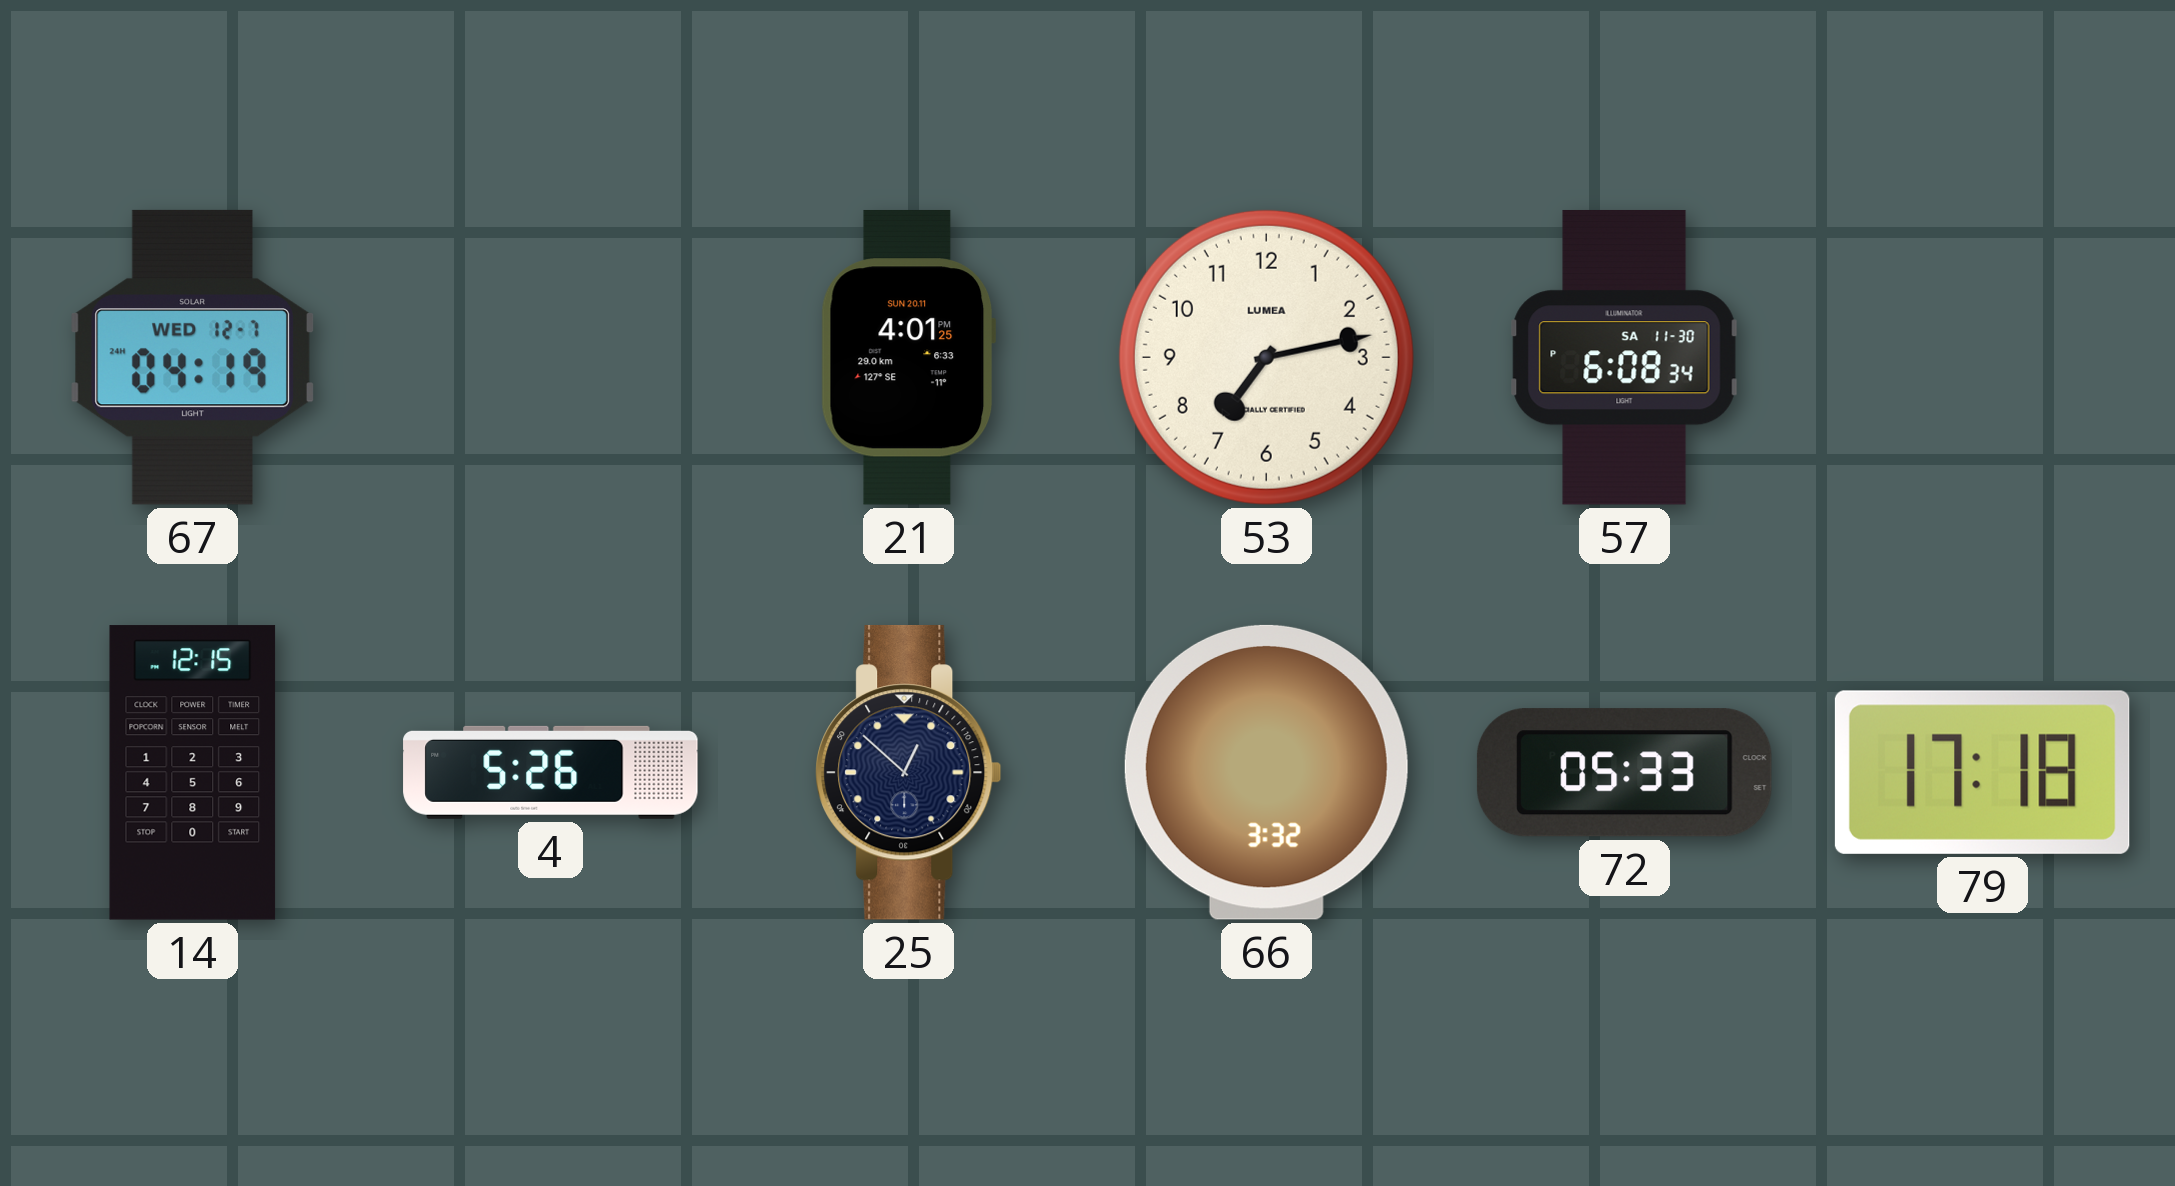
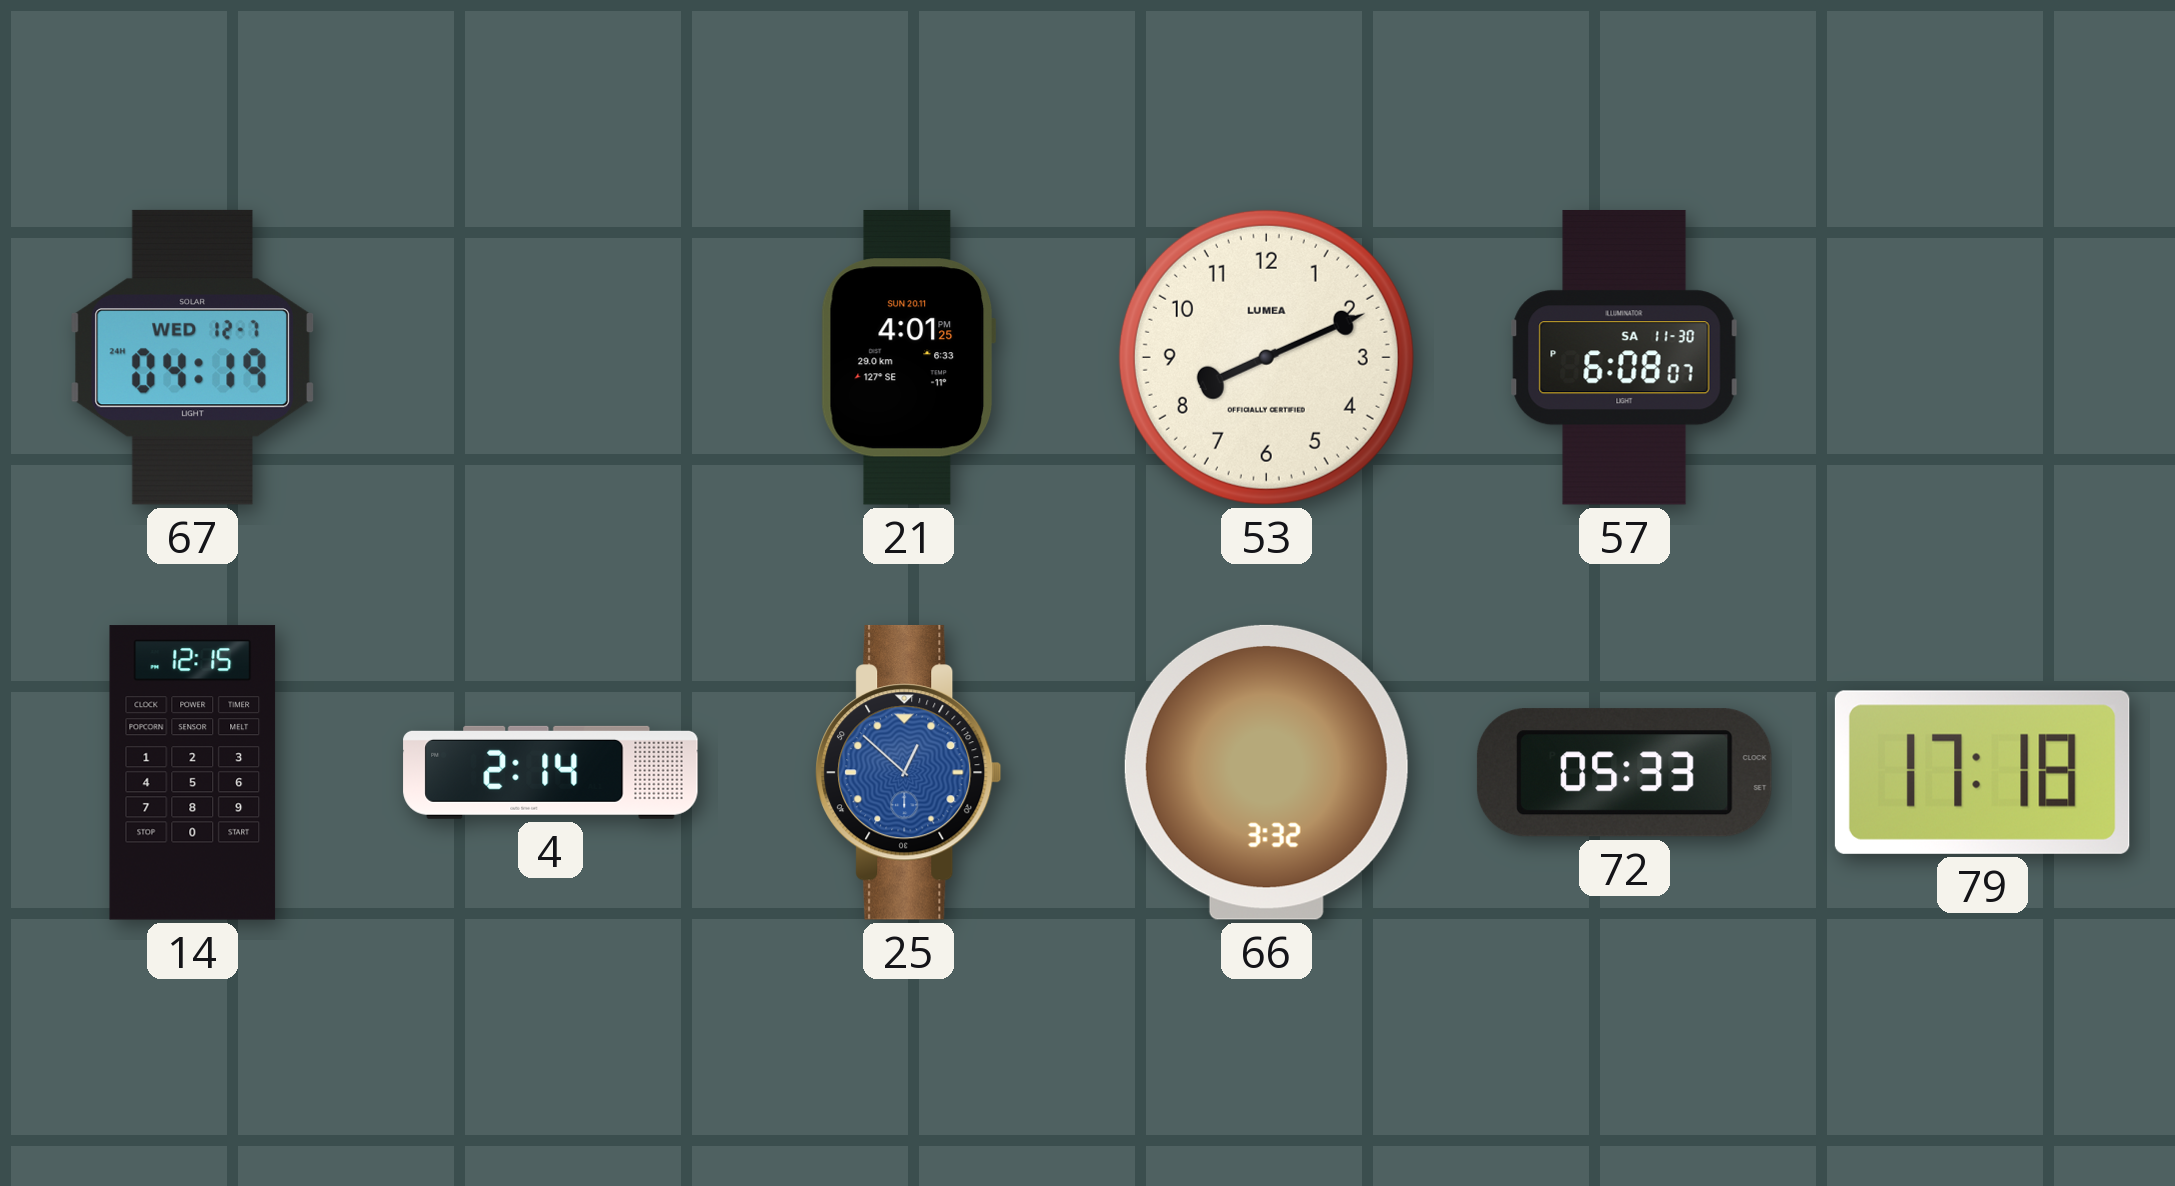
53: 7:13 -> 8:11 (1266, 357)
57: 6:08:34 PM -> 6:08:07 PM (1624, 357)
4: 5:26 -> 2:14 (551, 772)
25 dial: navy -> blue (909, 772)
